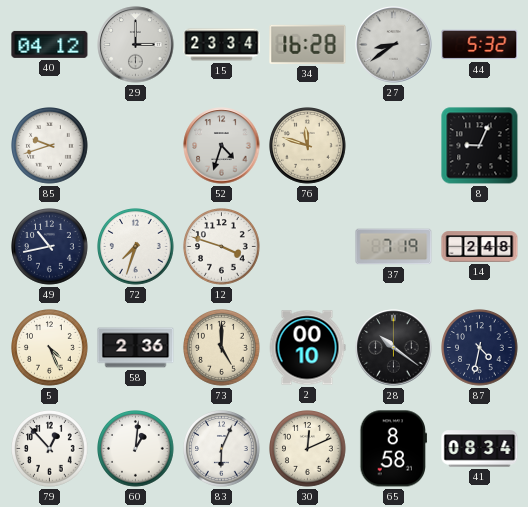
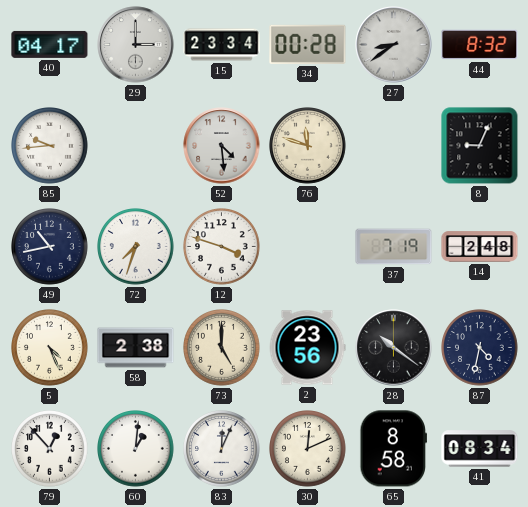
40: 04:12 -> 04:17 (50, 44)
34: 16:28 -> 00:28 (308, 44)
44: 5:32 -> 8:32 (480, 45)
85: 9:42 -> 9:44 (50, 146)
52: 4:33 -> 4:29 (222, 146)
58: 2:36 -> 2:38 (136, 348)
2: 00:10 -> 23:56 (307, 348)
83: 6:04 -> 12:04 (222, 449)
